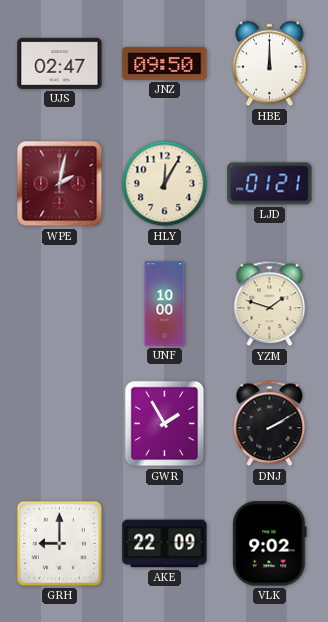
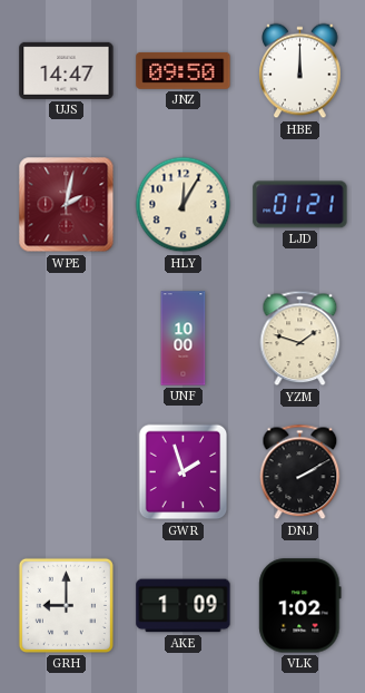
UJS: 02:47 -> 14:47 (67, 70)
GWR: 1:55 -> 1:57 (184, 472)
AKE: 22:09 -> 1:09 (184, 606)
VLK: 9:02 -> 1:02 (300, 606)
